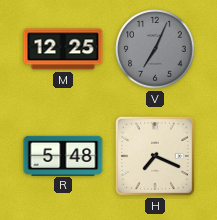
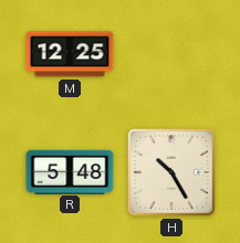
V: 7:04 -> none (155, 49)
H: 7:19 -> 10:25 (171, 172)
